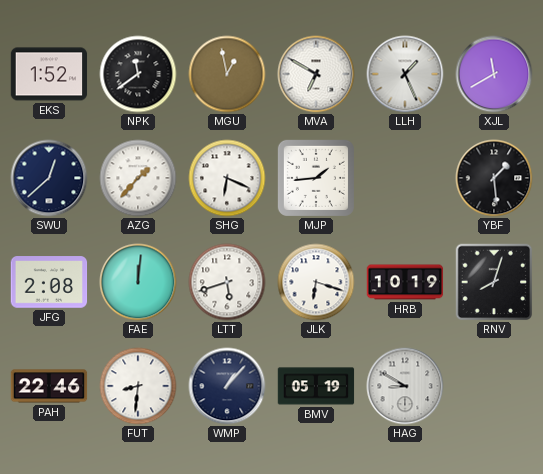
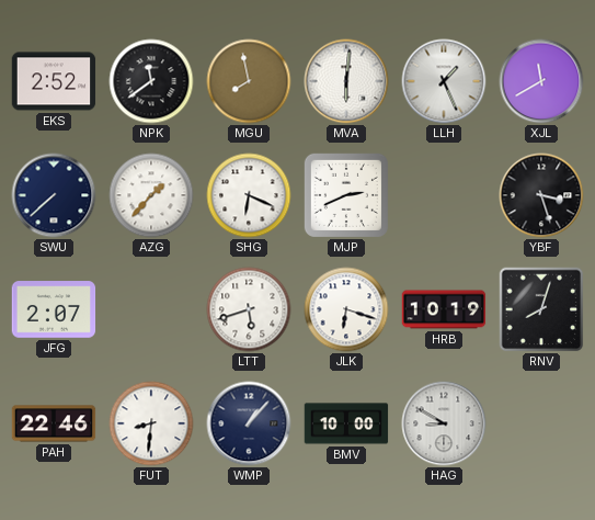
EKS: 1:52 -> 2:52 (54, 81)
MGU: 12:58 -> 7:58 (249, 81)
MVA: 6:50 -> 6:01 (346, 81)
SWU: 12:38 -> 7:38 (54, 195)
MJP: 1:44 -> 2:41 (346, 195)
YBF: 1:29 -> 3:27 (541, 195)
JFG: 2:08 -> 2:07 (54, 309)
FAE: 12:01 -> none (138, 282)
BMV: 05:19 -> 10:00 (346, 423)
